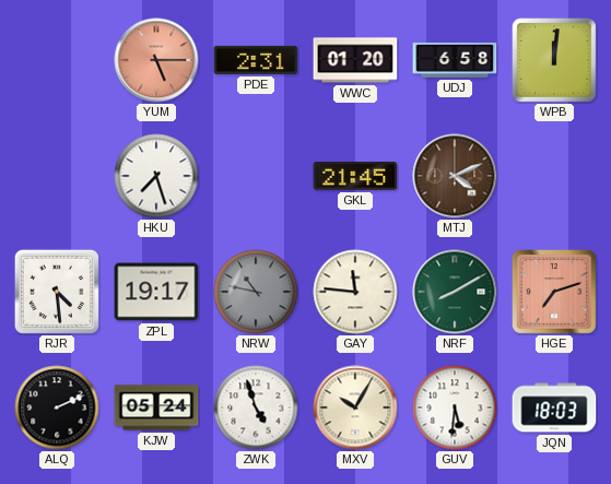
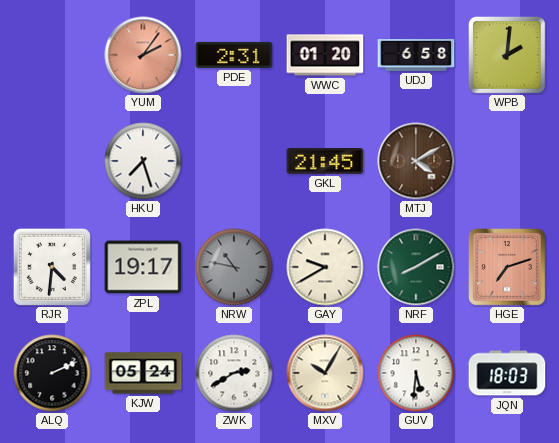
YUM: 5:15 -> 2:06 (143, 55)
WPB: 12:01 -> 2:01 (508, 56)
MTJ: 4:11 -> 4:10 (416, 161)
RJR: 4:29 -> 4:31 (52, 267)
GAY: 11:46 -> 9:40 (325, 267)
ZWK: 4:57 -> 2:40 (234, 373)
